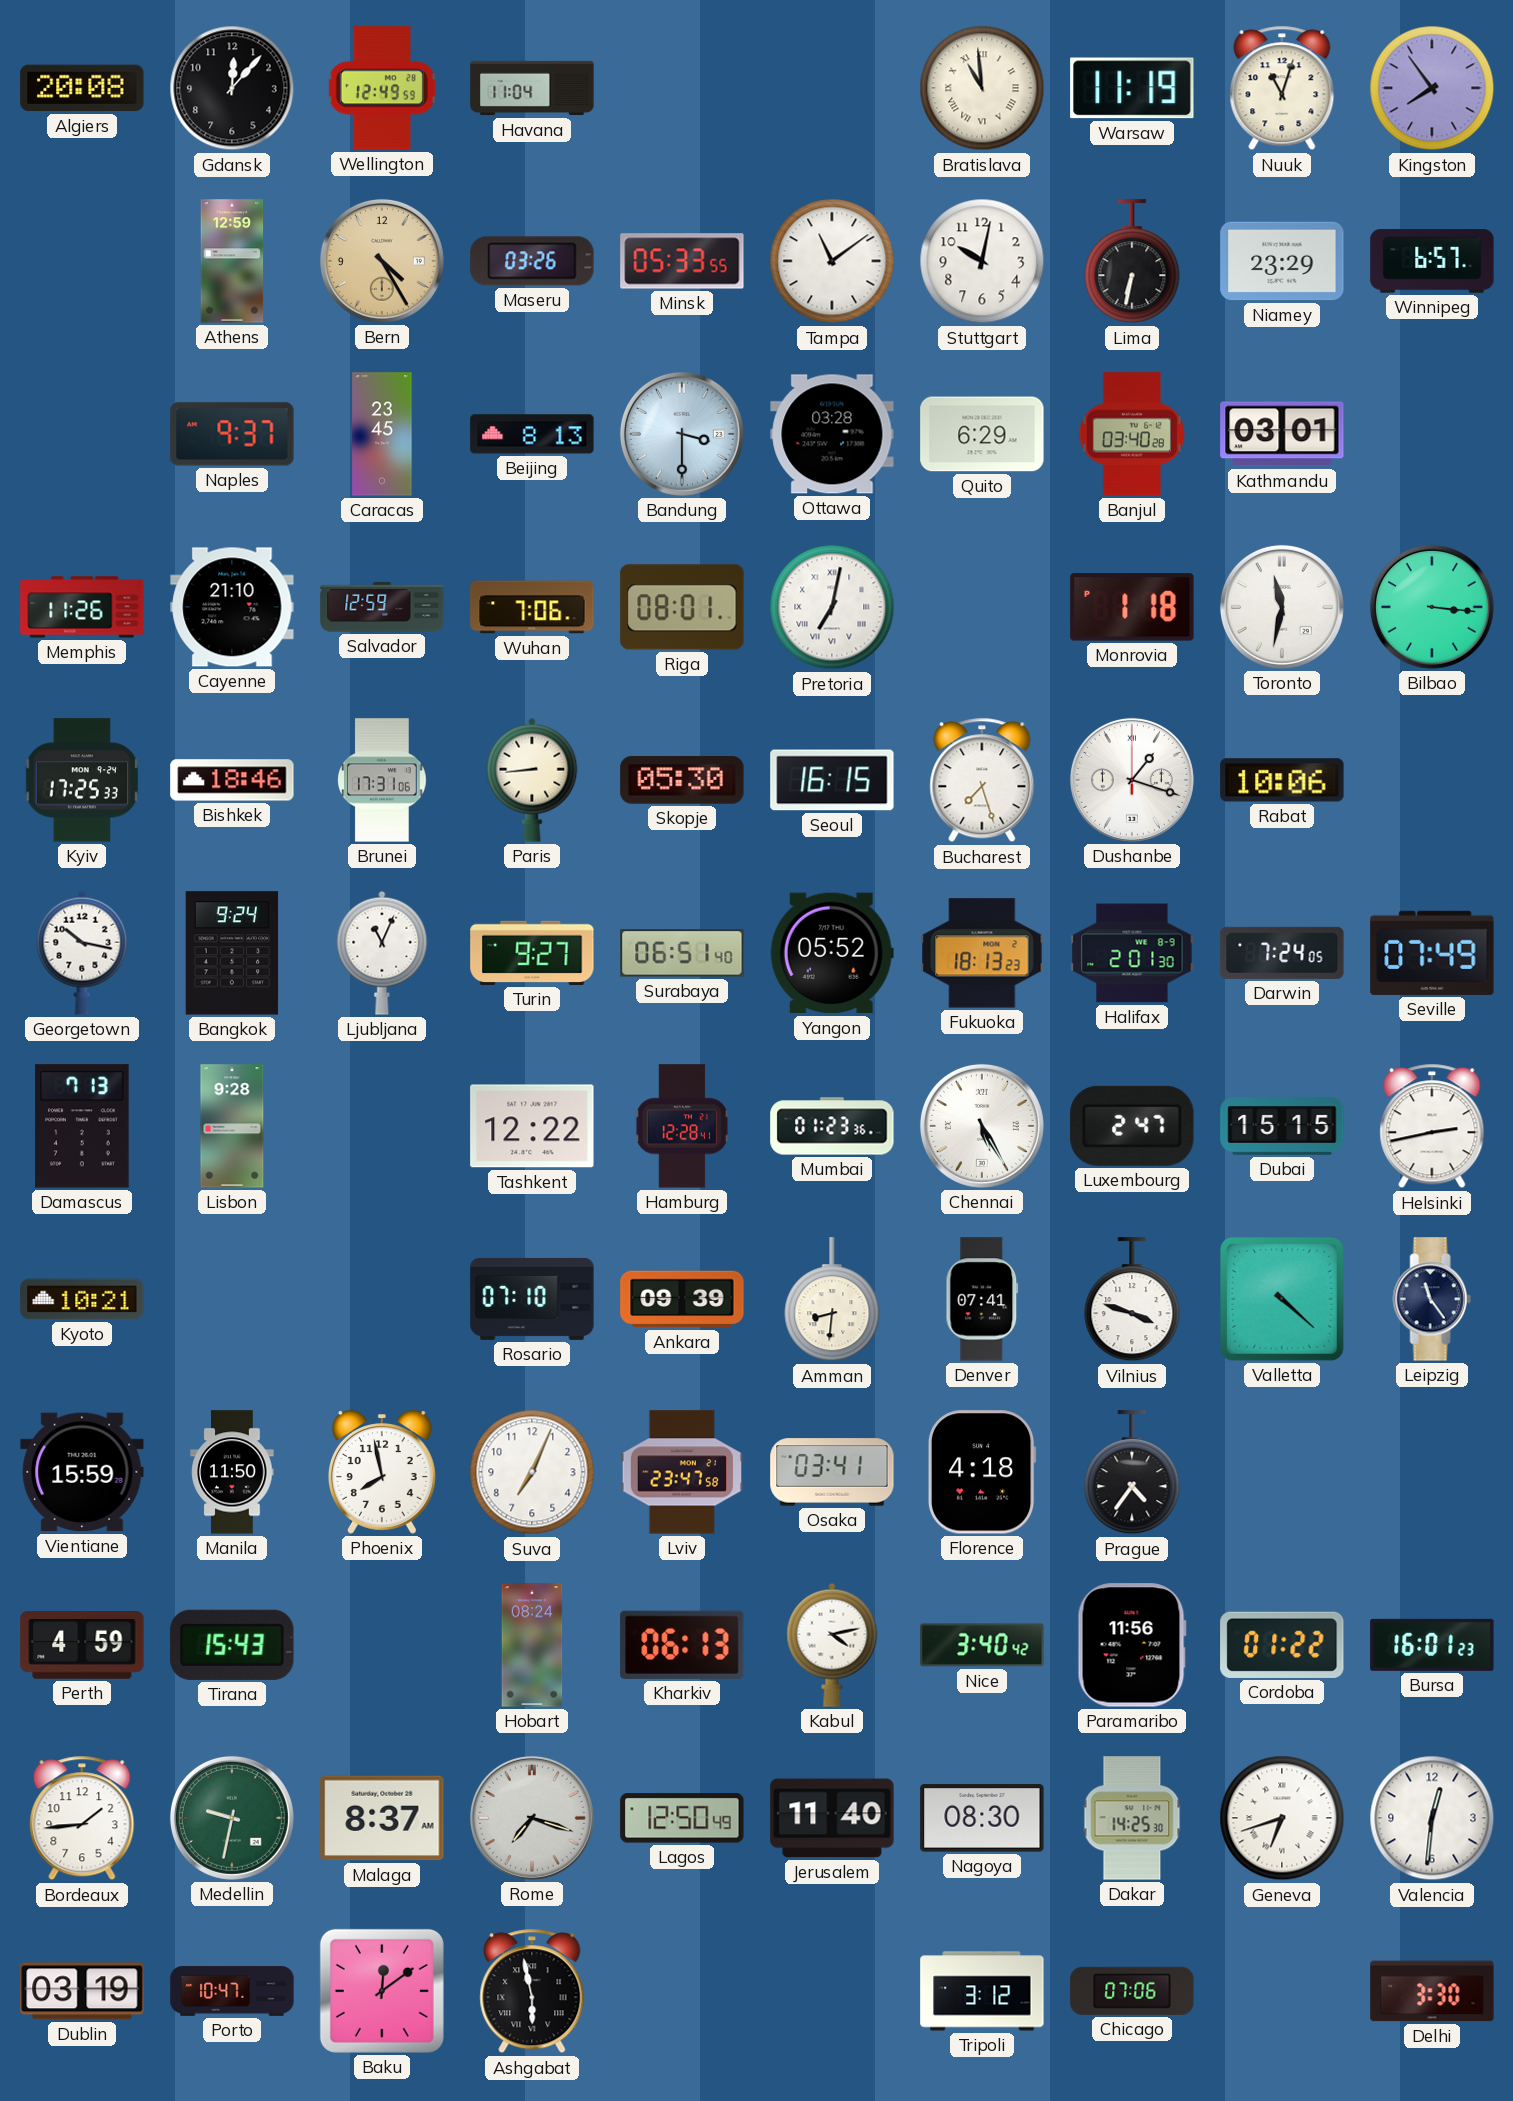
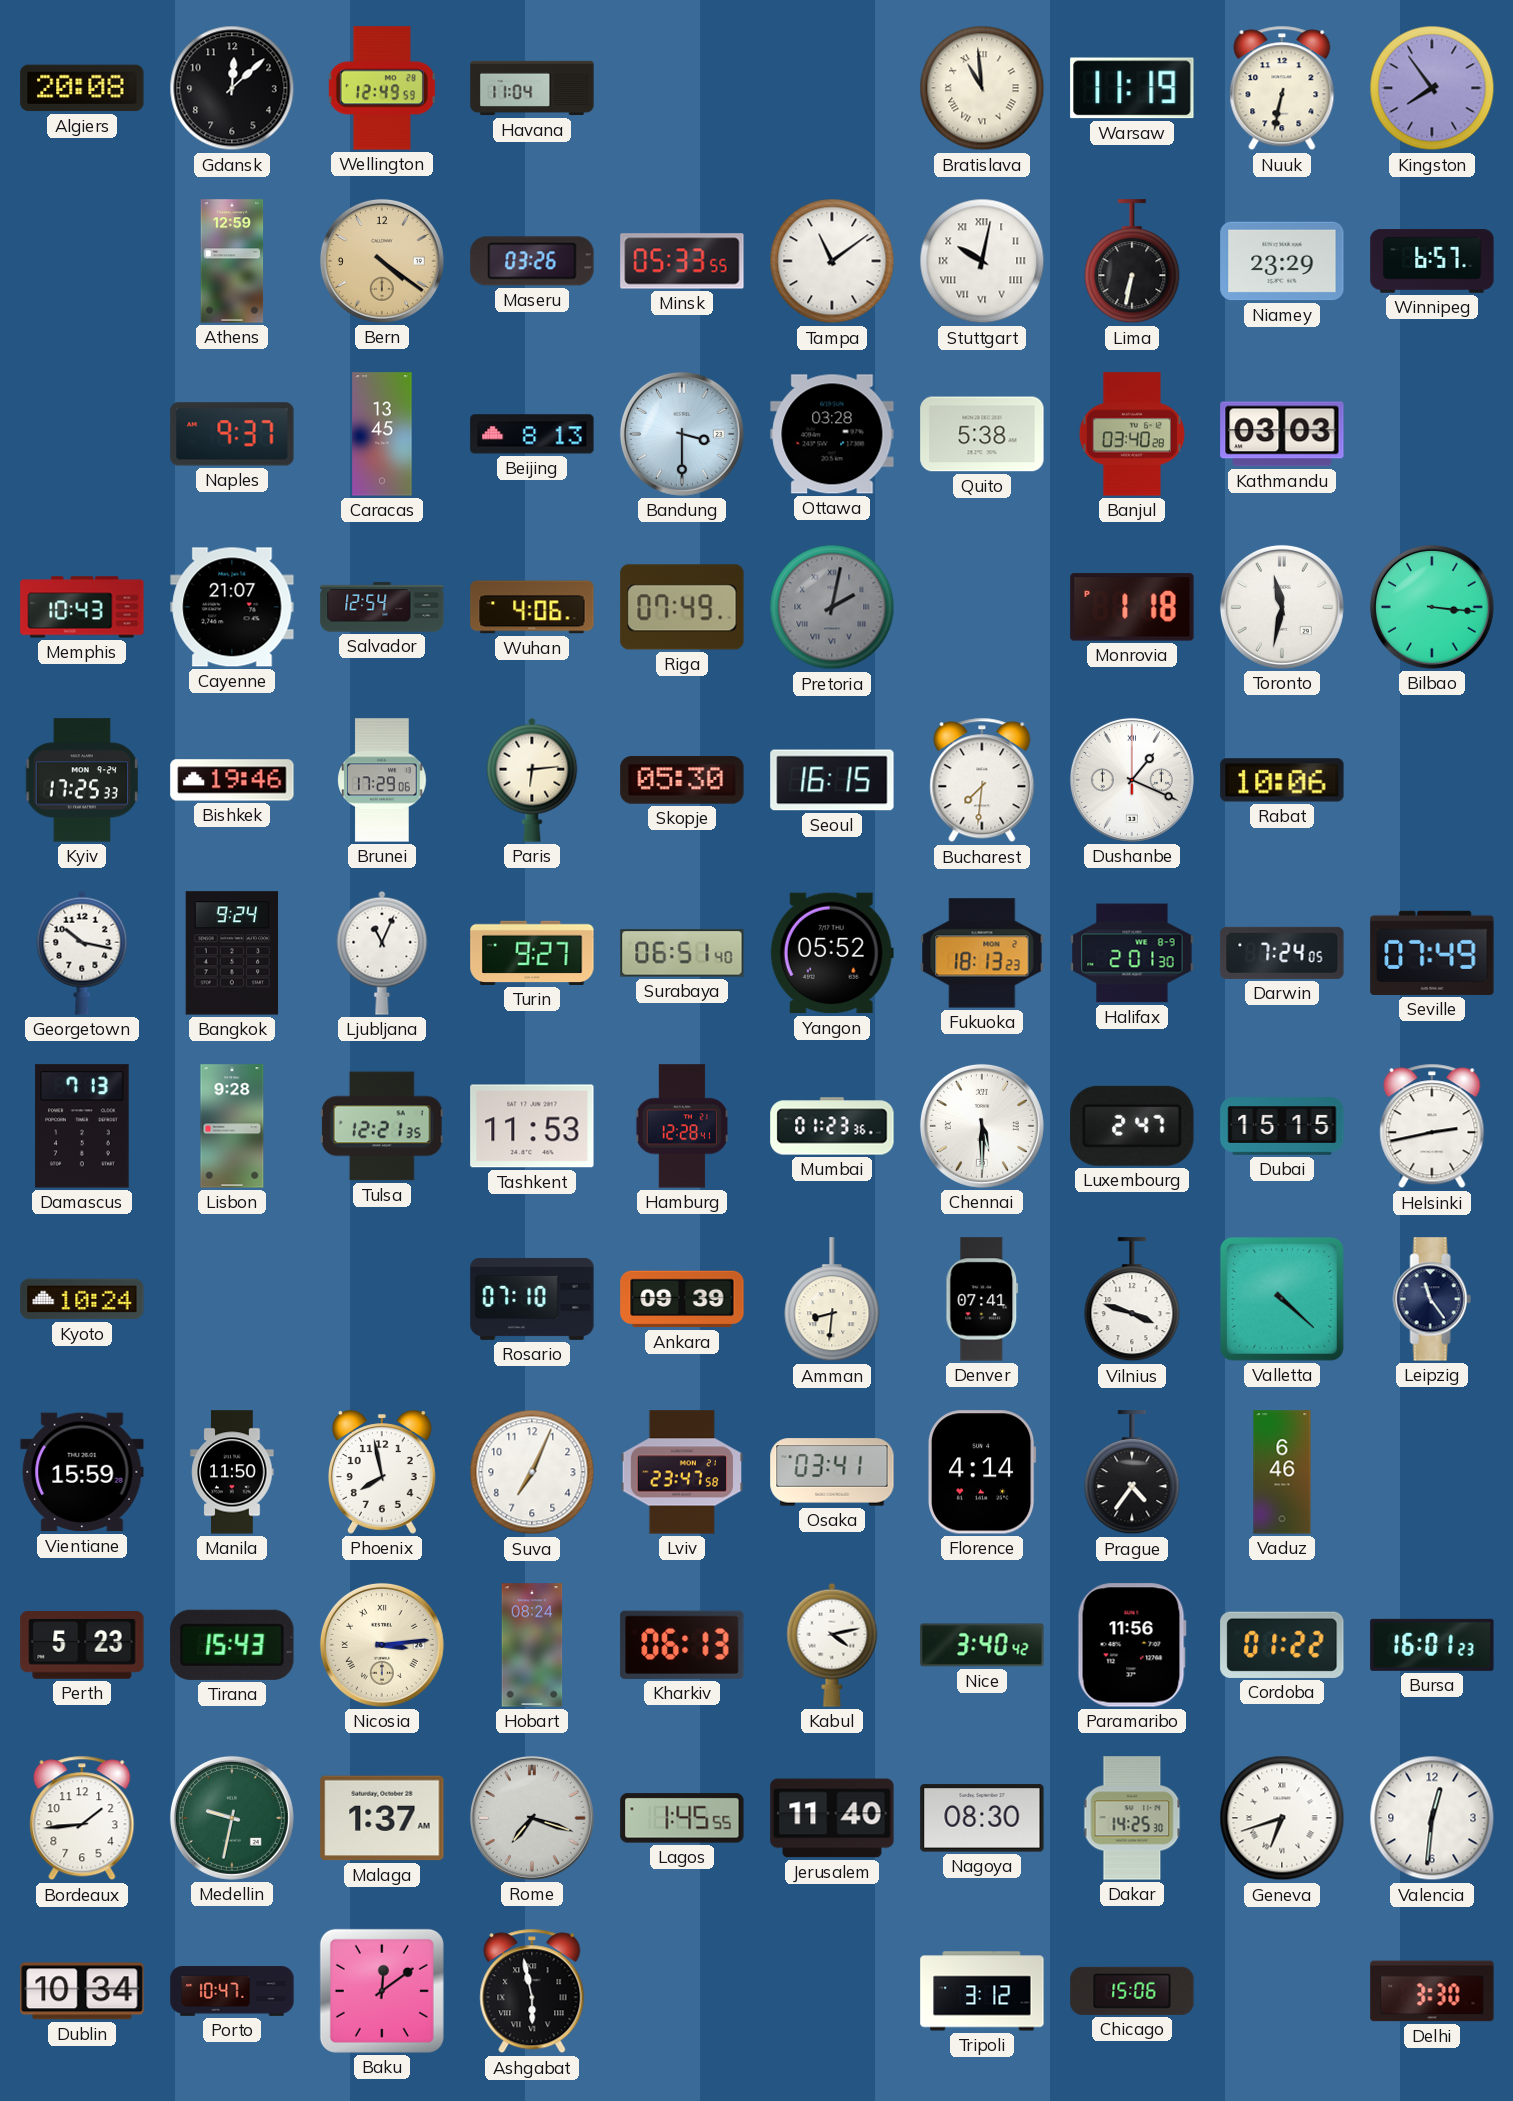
Gdansk: 12:07 -> 12:08 (232, 88)
Nuuk: 11:03 -> 6:32 (1282, 88)
Bern: 4:25 -> 4:21 (382, 261)
Stuttgart numerals: Arabic -> Roman (982, 261)
Caracas: 23:45 -> 13:45 (382, 434)
Quito: 6:29 -> 5:38 (982, 434)
Kathmandu: 03:01 -> 03:03 (1282, 434)
Memphis: 11:26 -> 10:43 (82, 607)
Cayenne: 21:10 -> 21:07 (232, 607)
Salvador: 12:59 -> 12:54 (382, 607)
Wuhan: 7:06 -> 4:06 (532, 607)
Riga: 08:01 -> 07:49 (682, 607)
Pretoria: 7:02 -> 2:02 (832, 607)
Pretoria dial: white -> grey (832, 607)
Bishkek: 18:46 -> 19:46 (232, 780)
Brunei: 17:31 -> 17:29 (382, 780)
Paris: 8:44 -> 6:14 (532, 780)
Bucharest: 7:27 -> 7:31 (982, 780)
Dushanbe: 1:18 -> 1:19 (1132, 780)
Tulsa: none -> 12:21 (382, 1126)
Tashkent: 12:22 -> 11:53 (532, 1126)
Chennai: 5:25 -> 5:30 (982, 1126)
Kyoto: 10:21 -> 10:24 (82, 1299)
Florence: 4:18 -> 4:14 (982, 1472)
Vaduz: none -> 6:46 (1282, 1472)
Perth: 4:59 -> 5:23 (82, 1645)
Nicosia: none -> 3:14 (382, 1645)
Malaga: 8:37 -> 1:37 (382, 1818)
Lagos: 12:50 -> 1:45 (682, 1818)
Dublin: 03:19 -> 10:34 (82, 1991)
Chicago: 07:06 -> 15:06 (1132, 1991)
